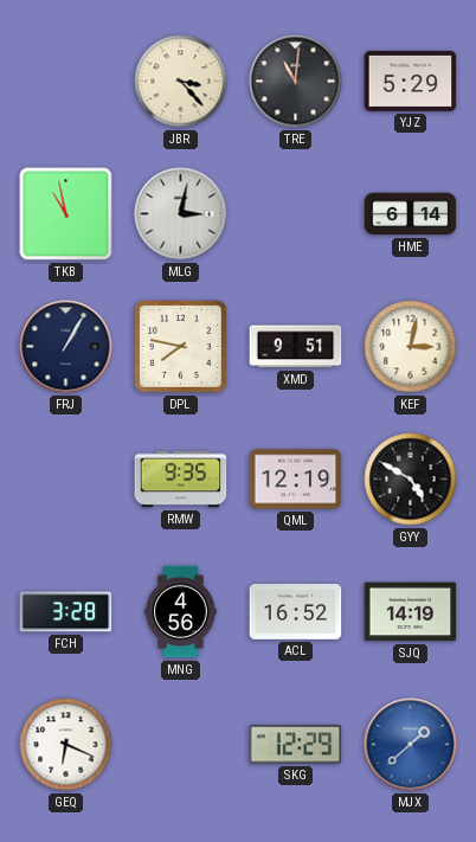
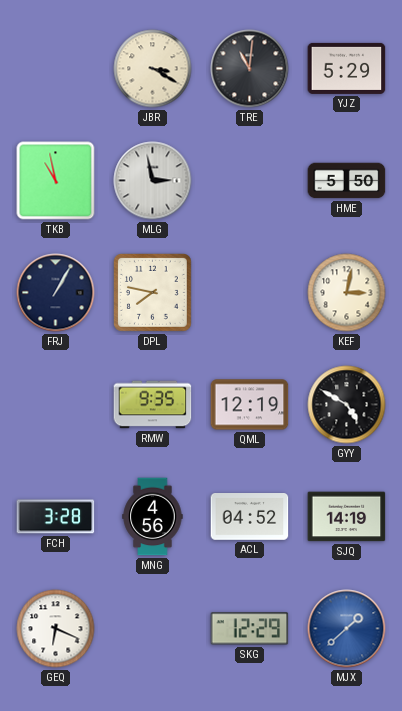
JBR: 3:23 -> 3:20 (153, 69)
MLG: 3:02 -> 2:58 (153, 181)
HME: 6:14 -> 5:50 (347, 181)
XMD: 9:51 -> none (296, 347)
ACL: 16:52 -> 04:52 (250, 517)
